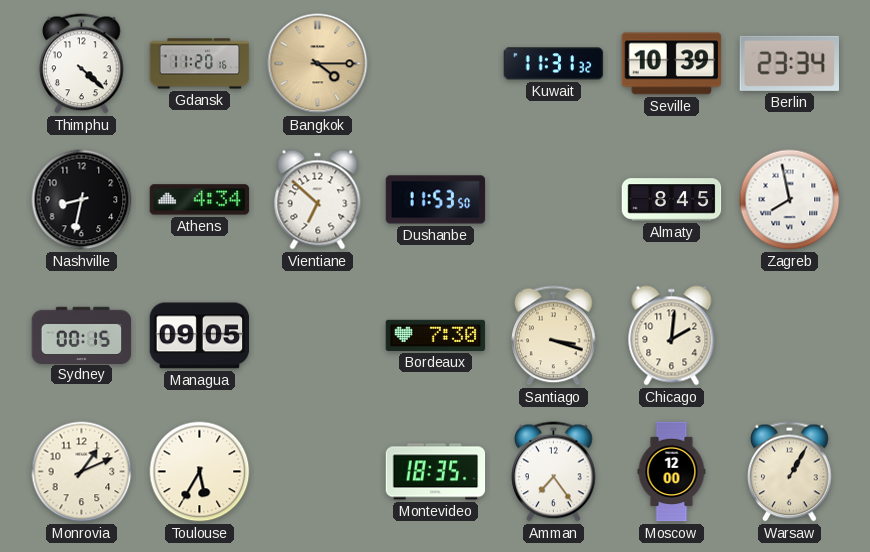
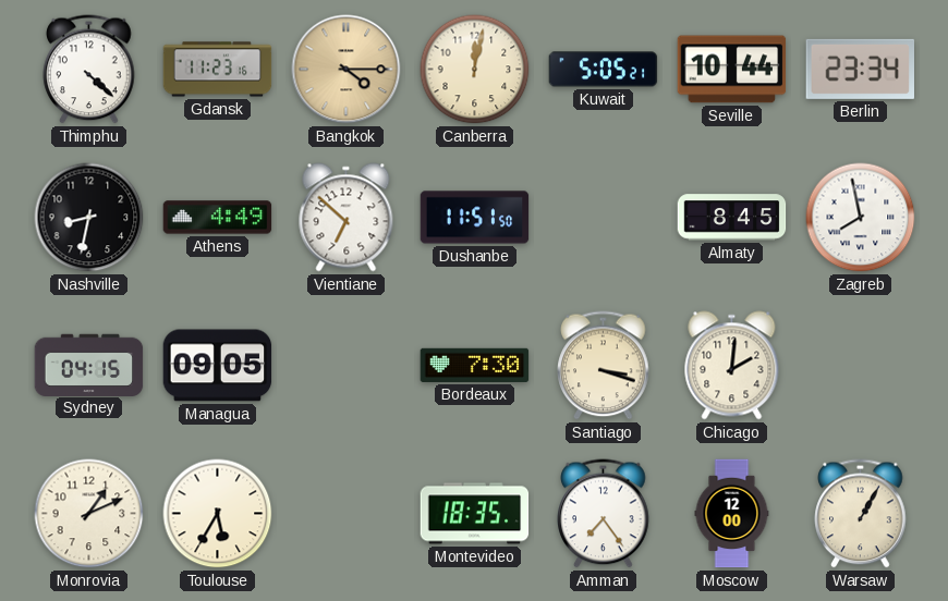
Gdansk: 11:20 -> 11:23 (218, 70)
Canberra: none -> 12:02 (475, 70)
Kuwait: 11:31 -> 5:05 (604, 70)
Seville: 10:39 -> 10:44 (732, 70)
Athens: 4:34 -> 4:49 (218, 218)
Dushanbe: 11:53 -> 11:51 (475, 218)
Sydney: 00:15 -> 04:15 (89, 365)
